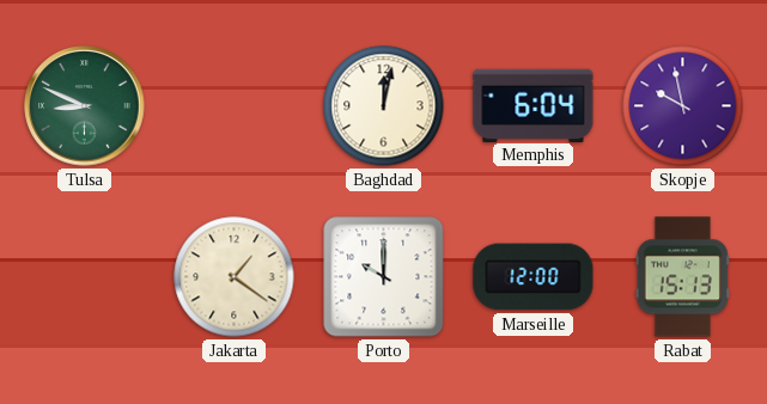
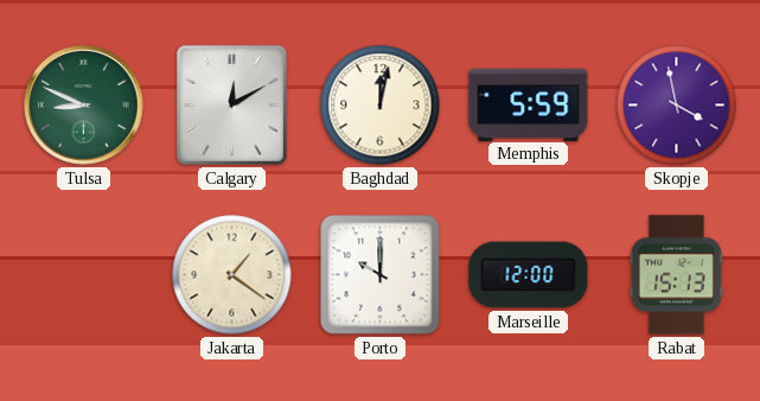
Calgary: none -> 12:10 (231, 104)
Memphis: 6:04 -> 5:59 (529, 104)
Skopje: 9:58 -> 3:58 (677, 106)
